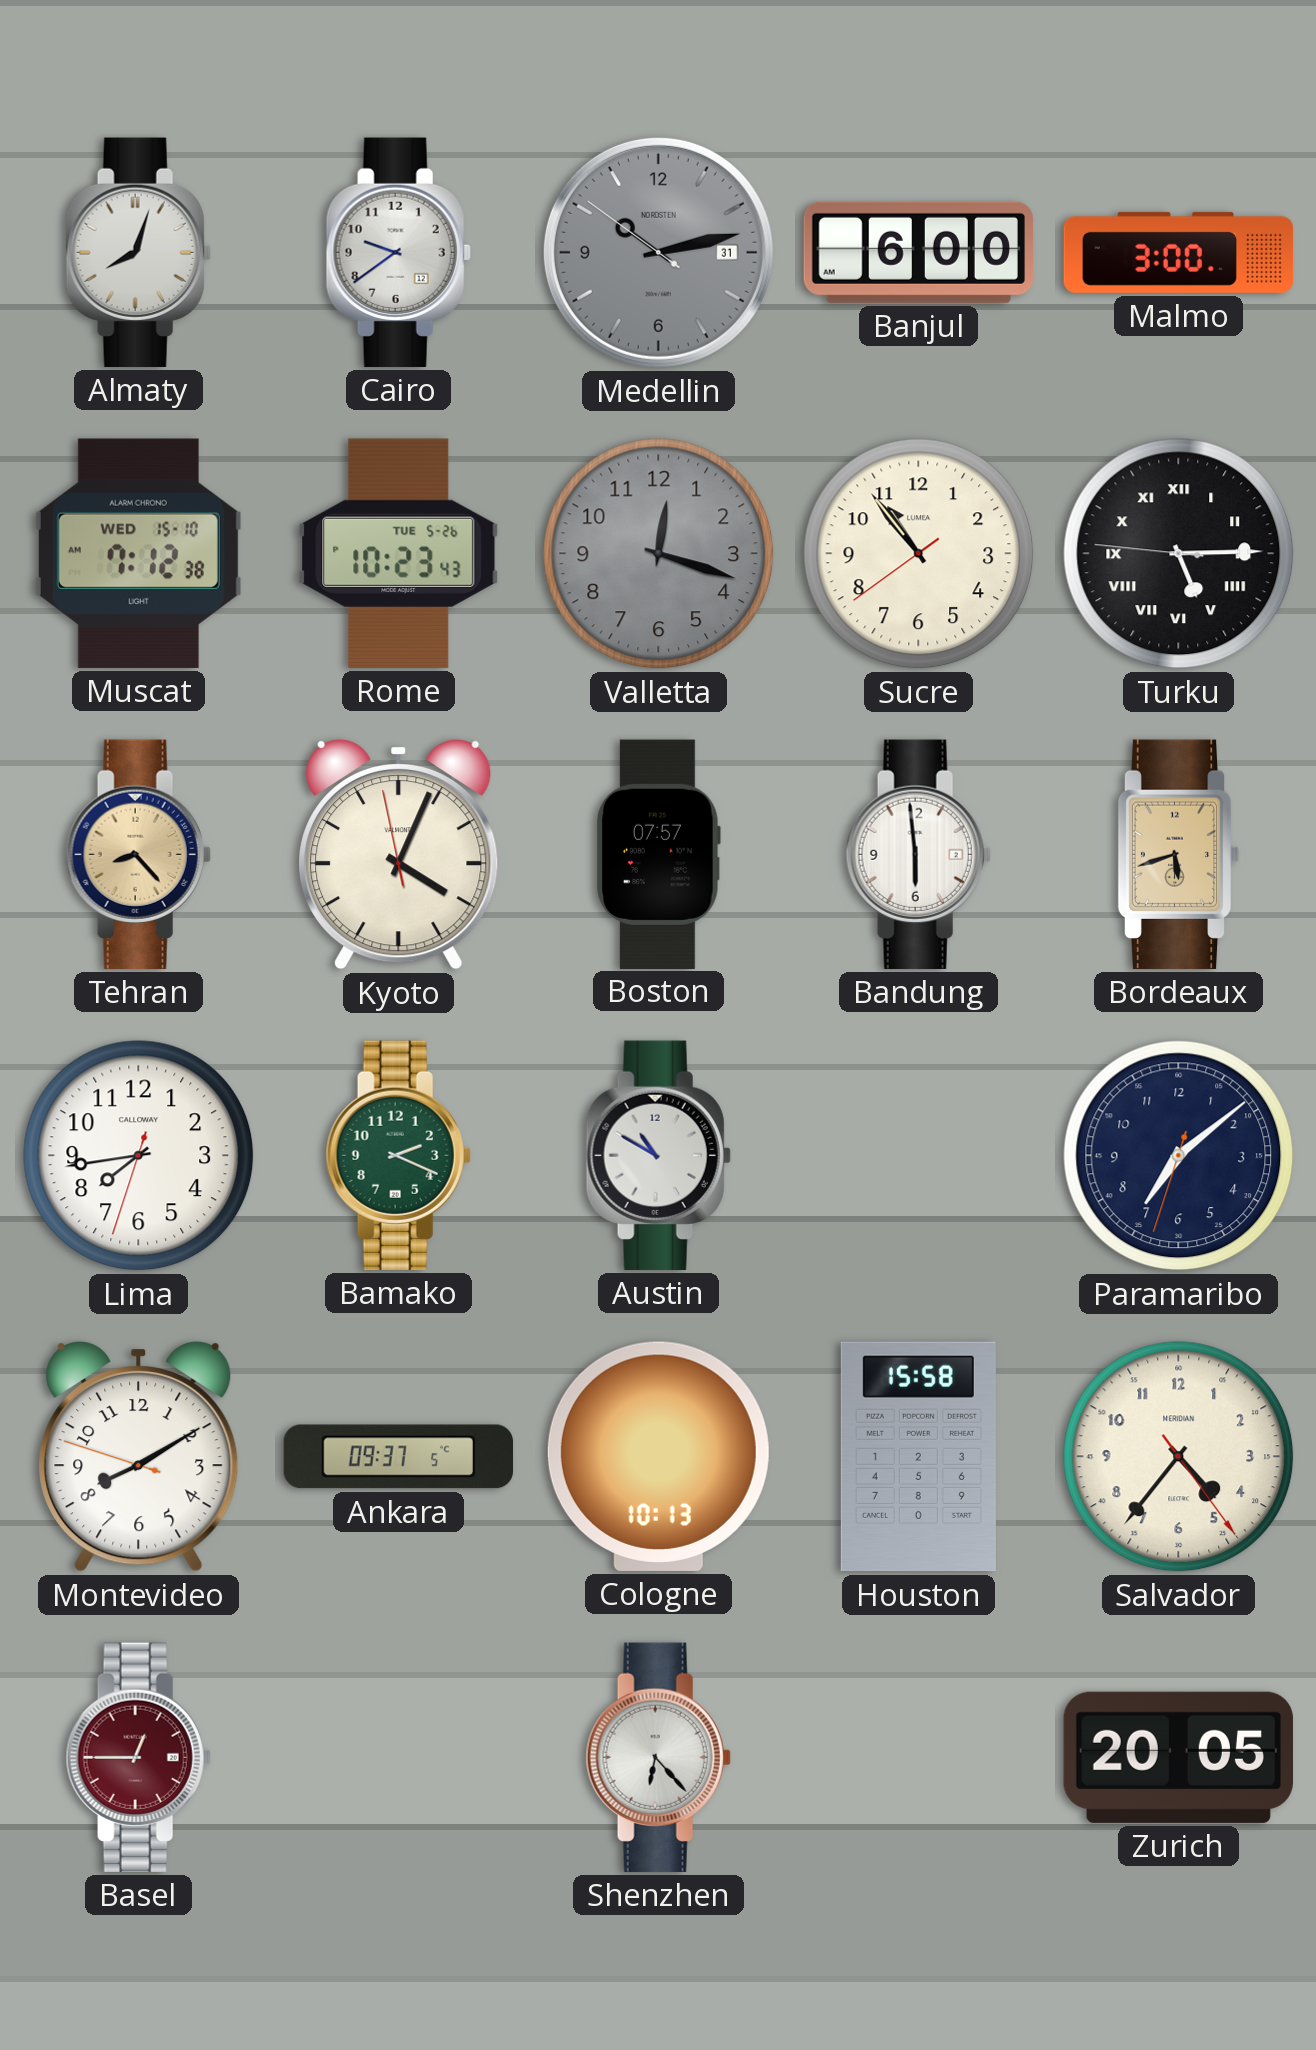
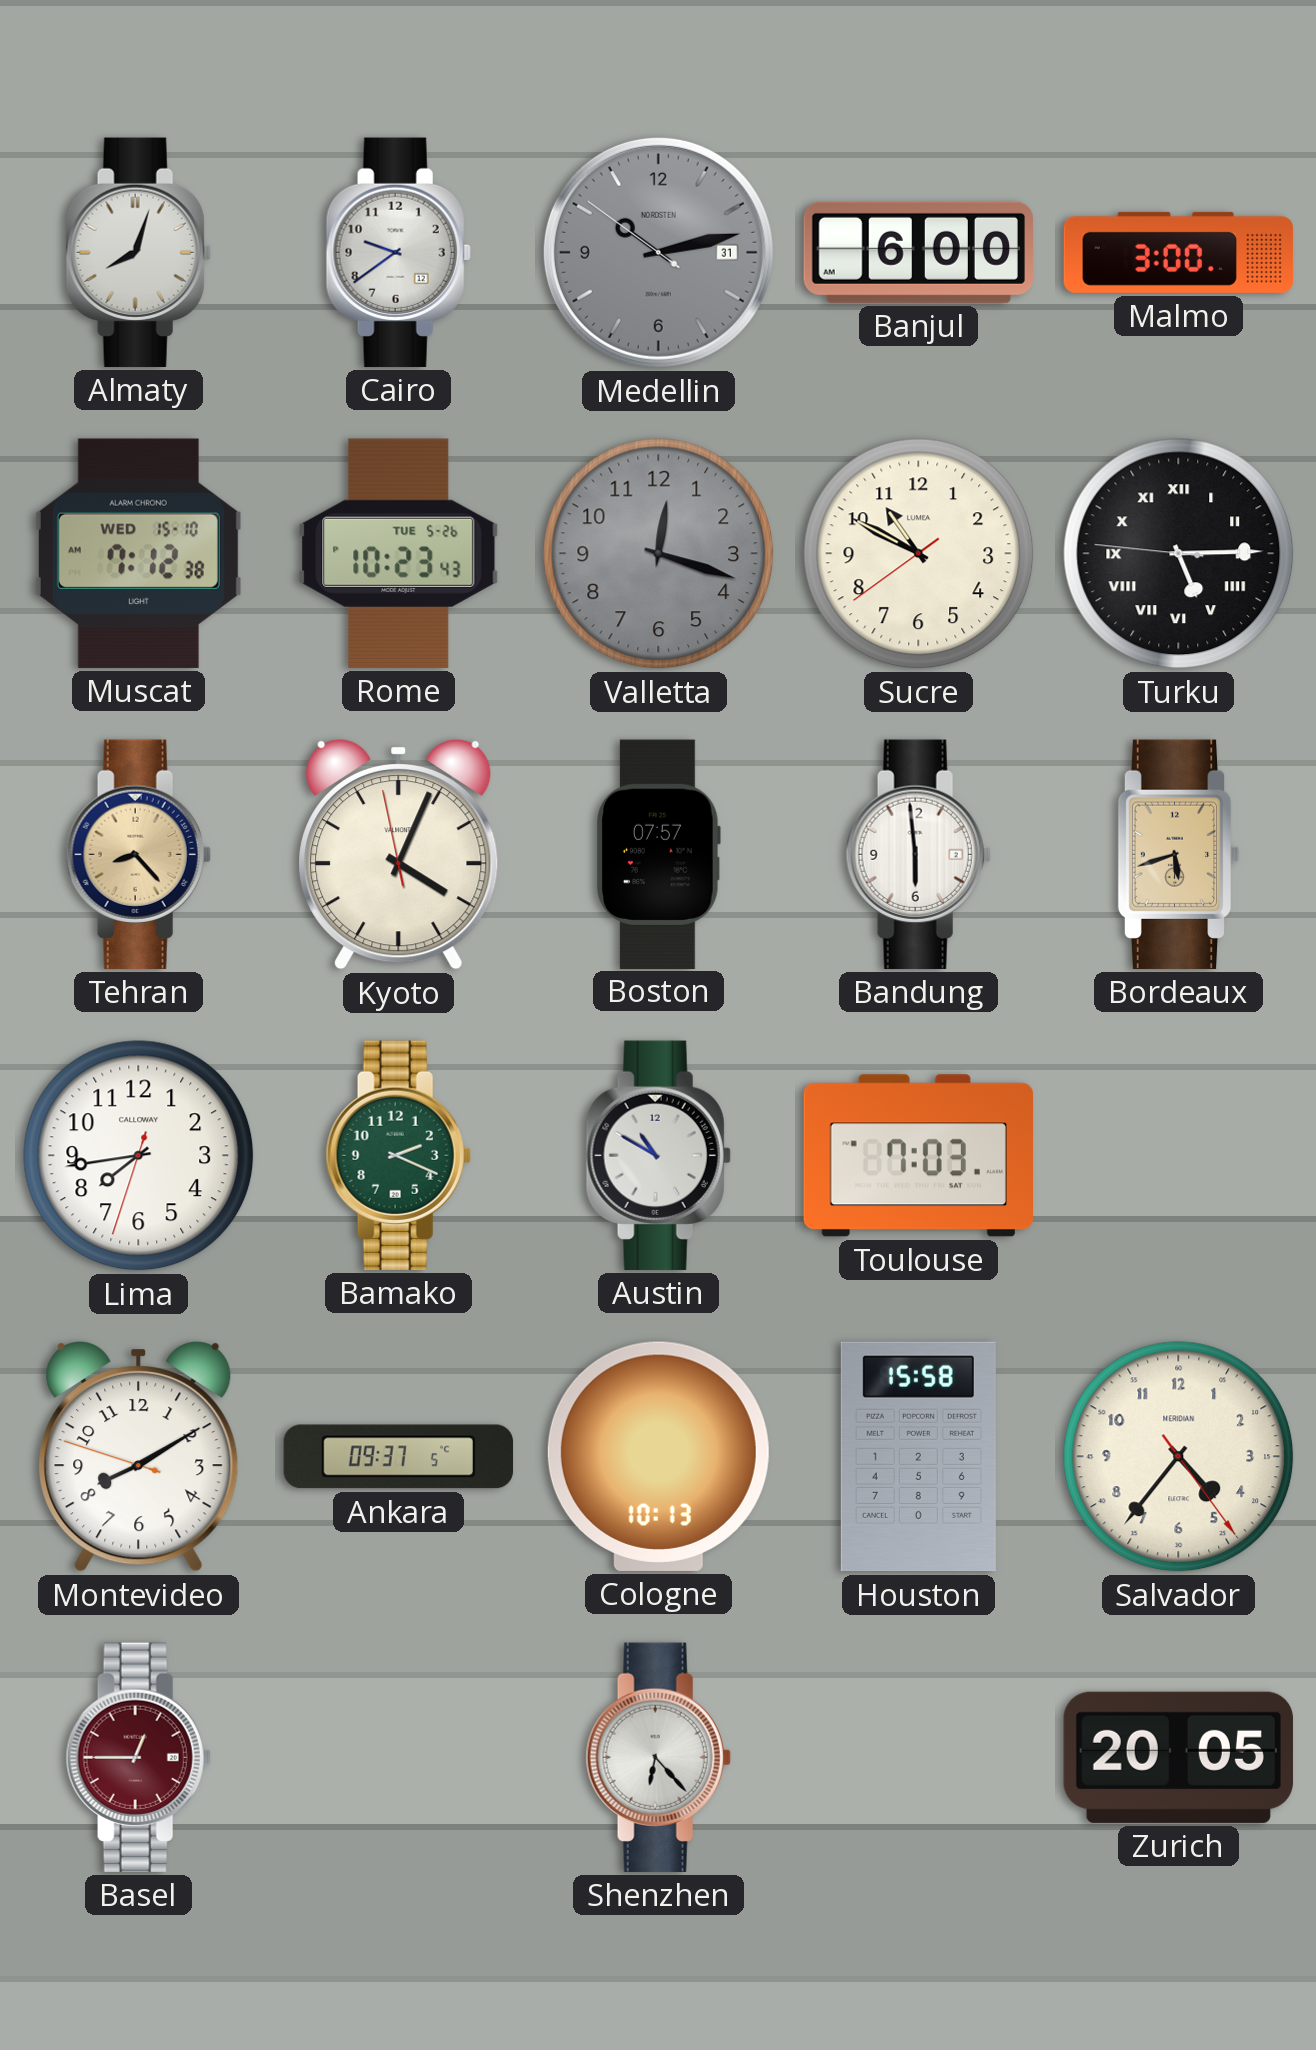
Sucre: 10:53 -> 10:49 (919, 554)
Toulouse: none -> 7:03 (918, 1156)
Paramaribo: 7:08 -> none (1179, 1156)
